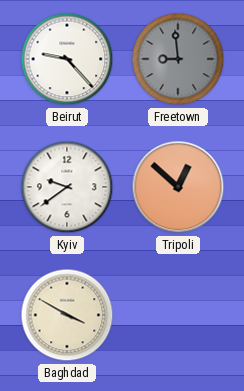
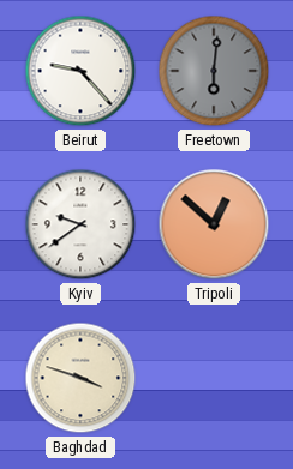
Freetown: 8:59 -> 6:01 (214, 71)
Baghdad: 3:50 -> 3:48 (80, 378)
